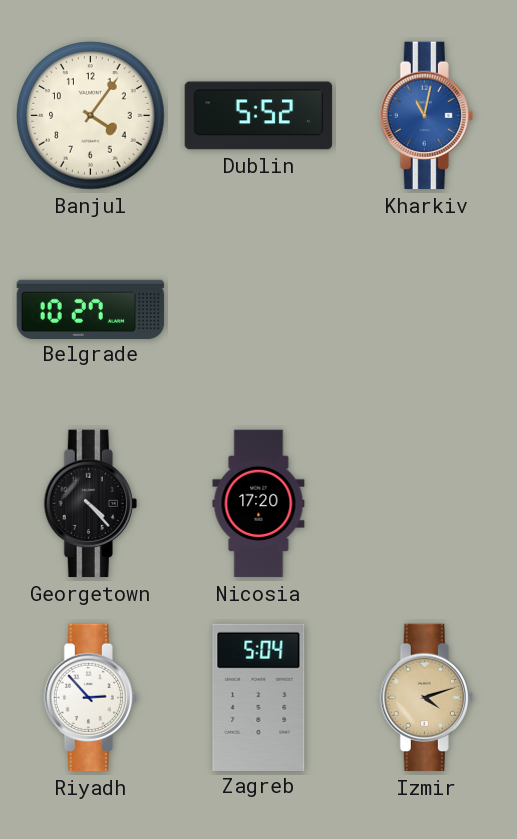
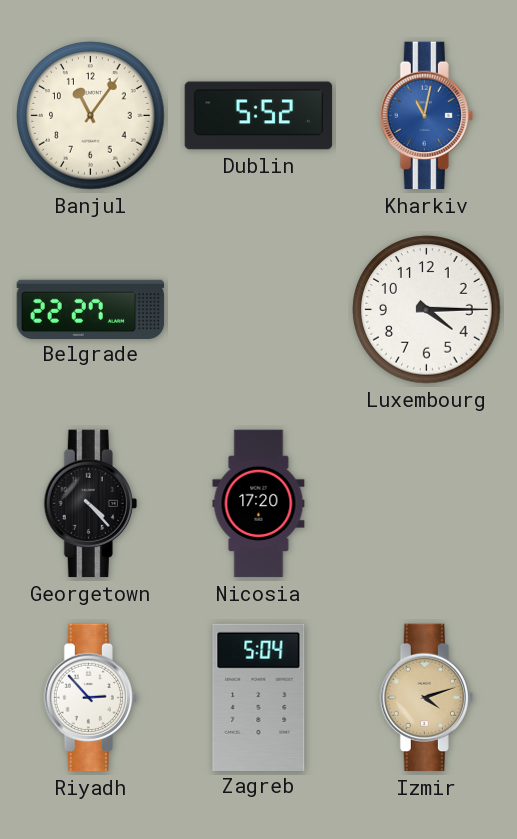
Banjul: 4:06 -> 11:06 (91, 116)
Belgrade: 10:27 -> 22:27 (91, 309)
Luxembourg: none -> 4:15 (427, 310)
